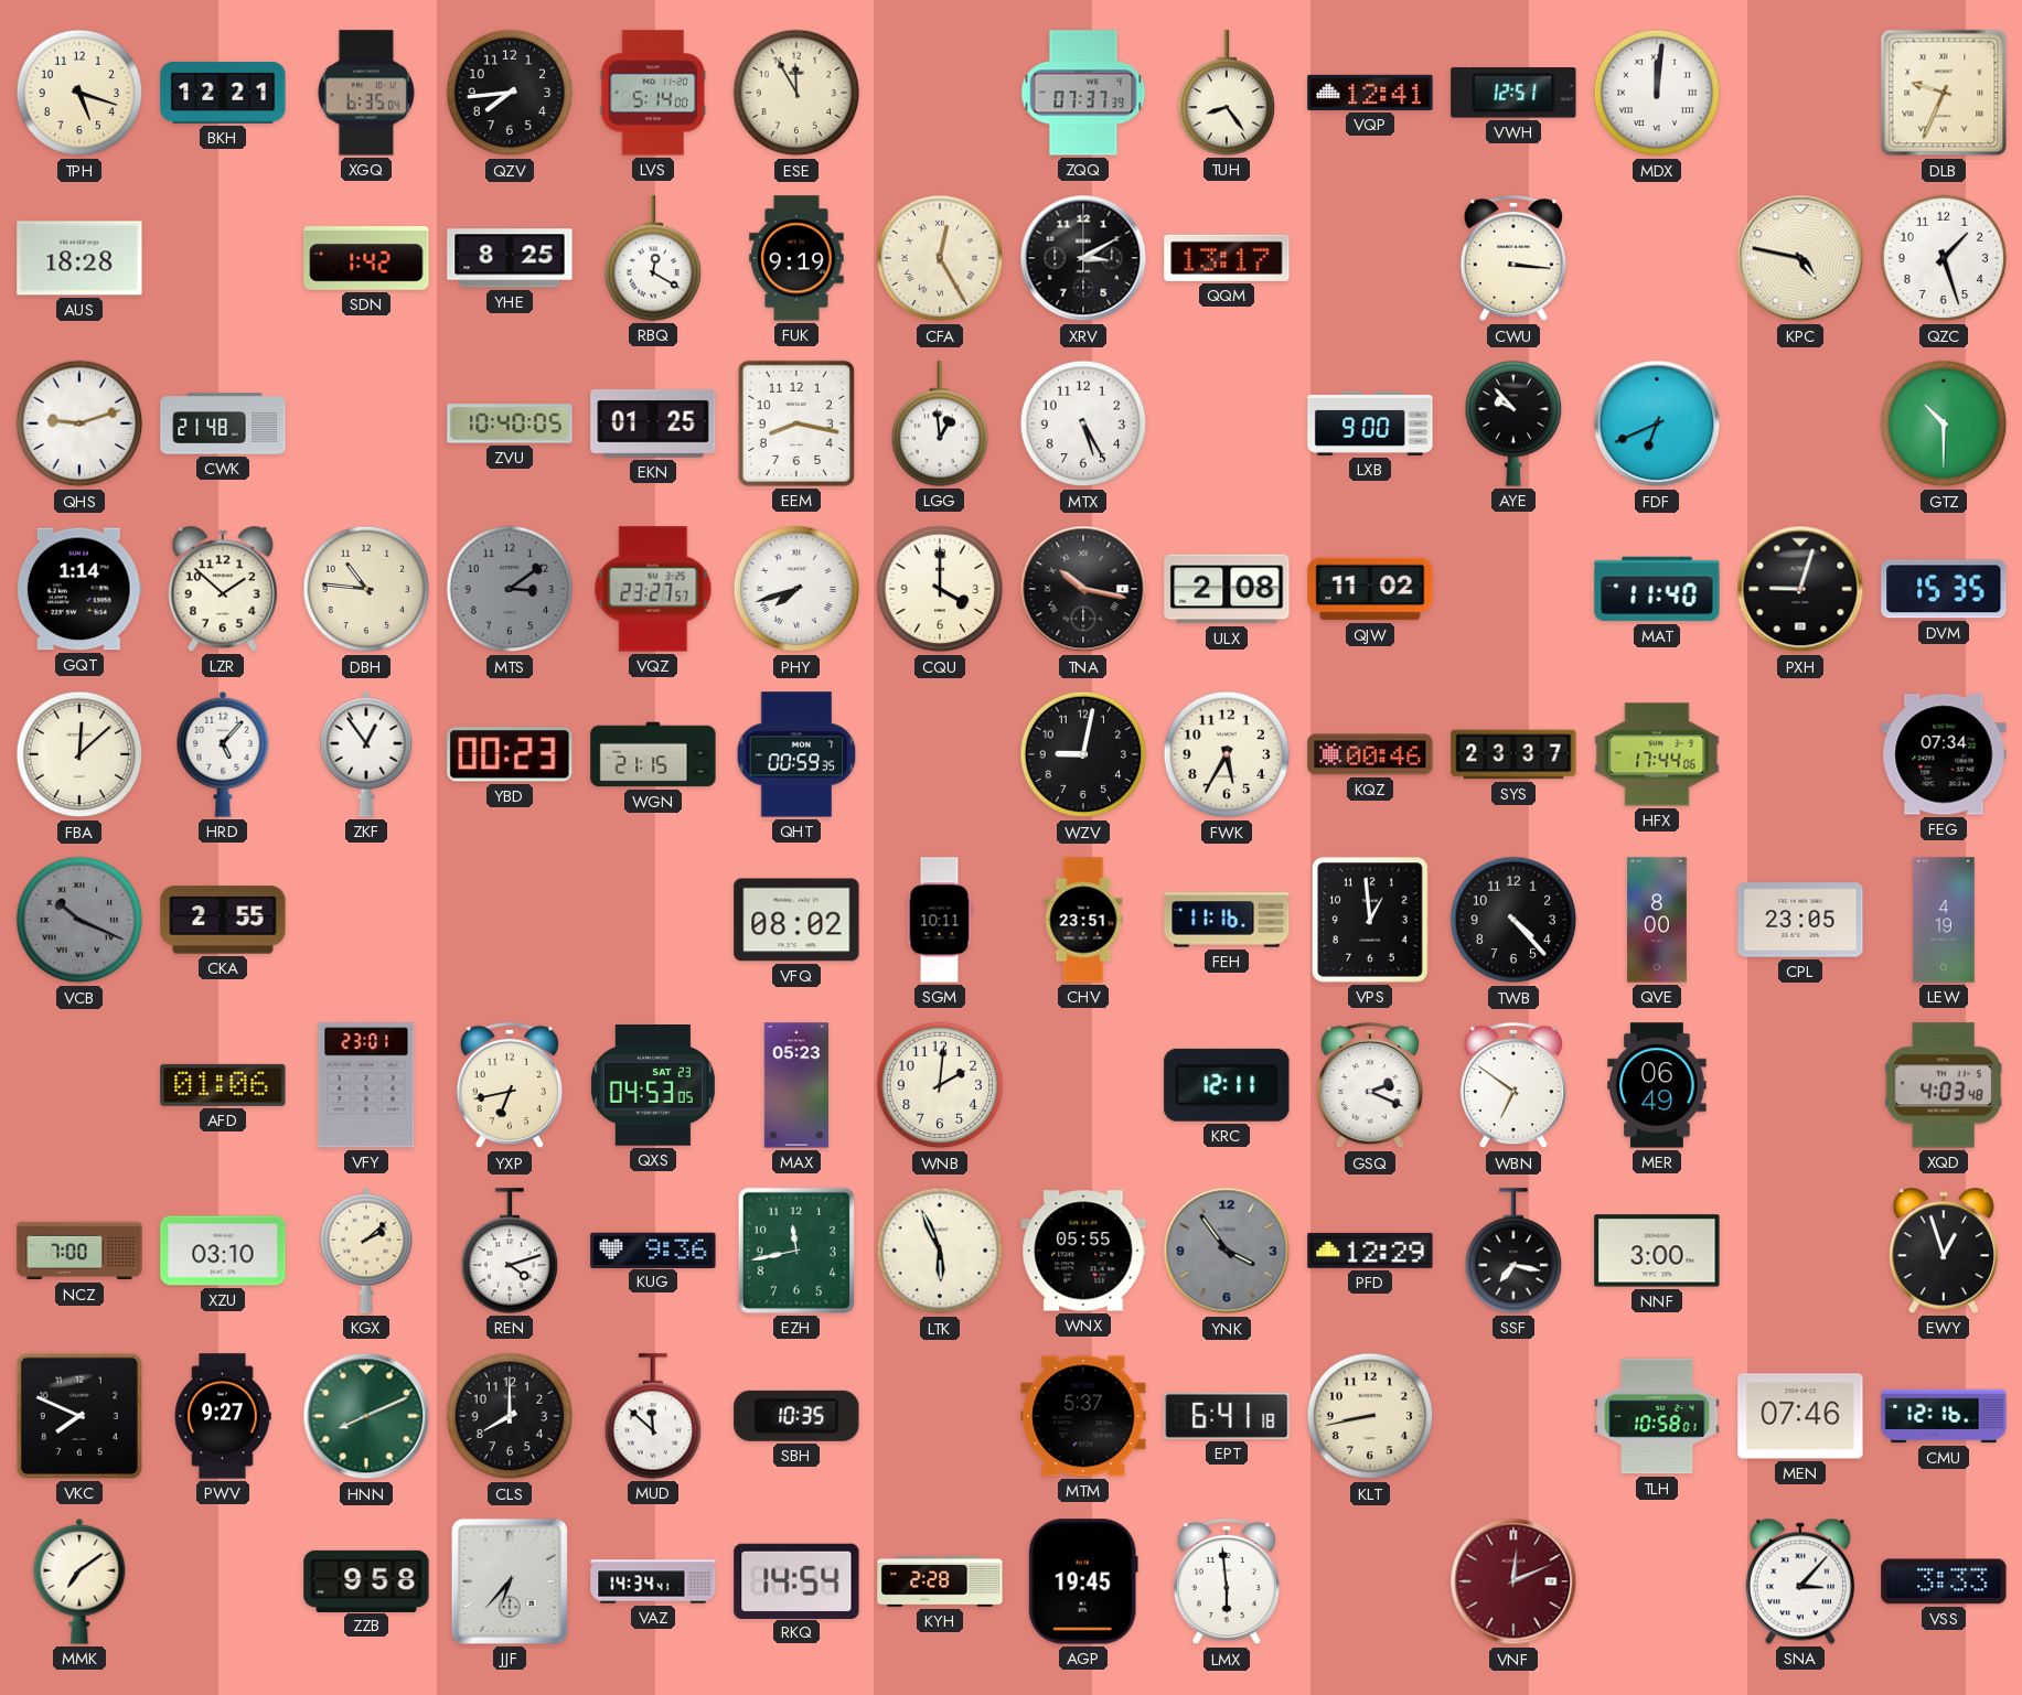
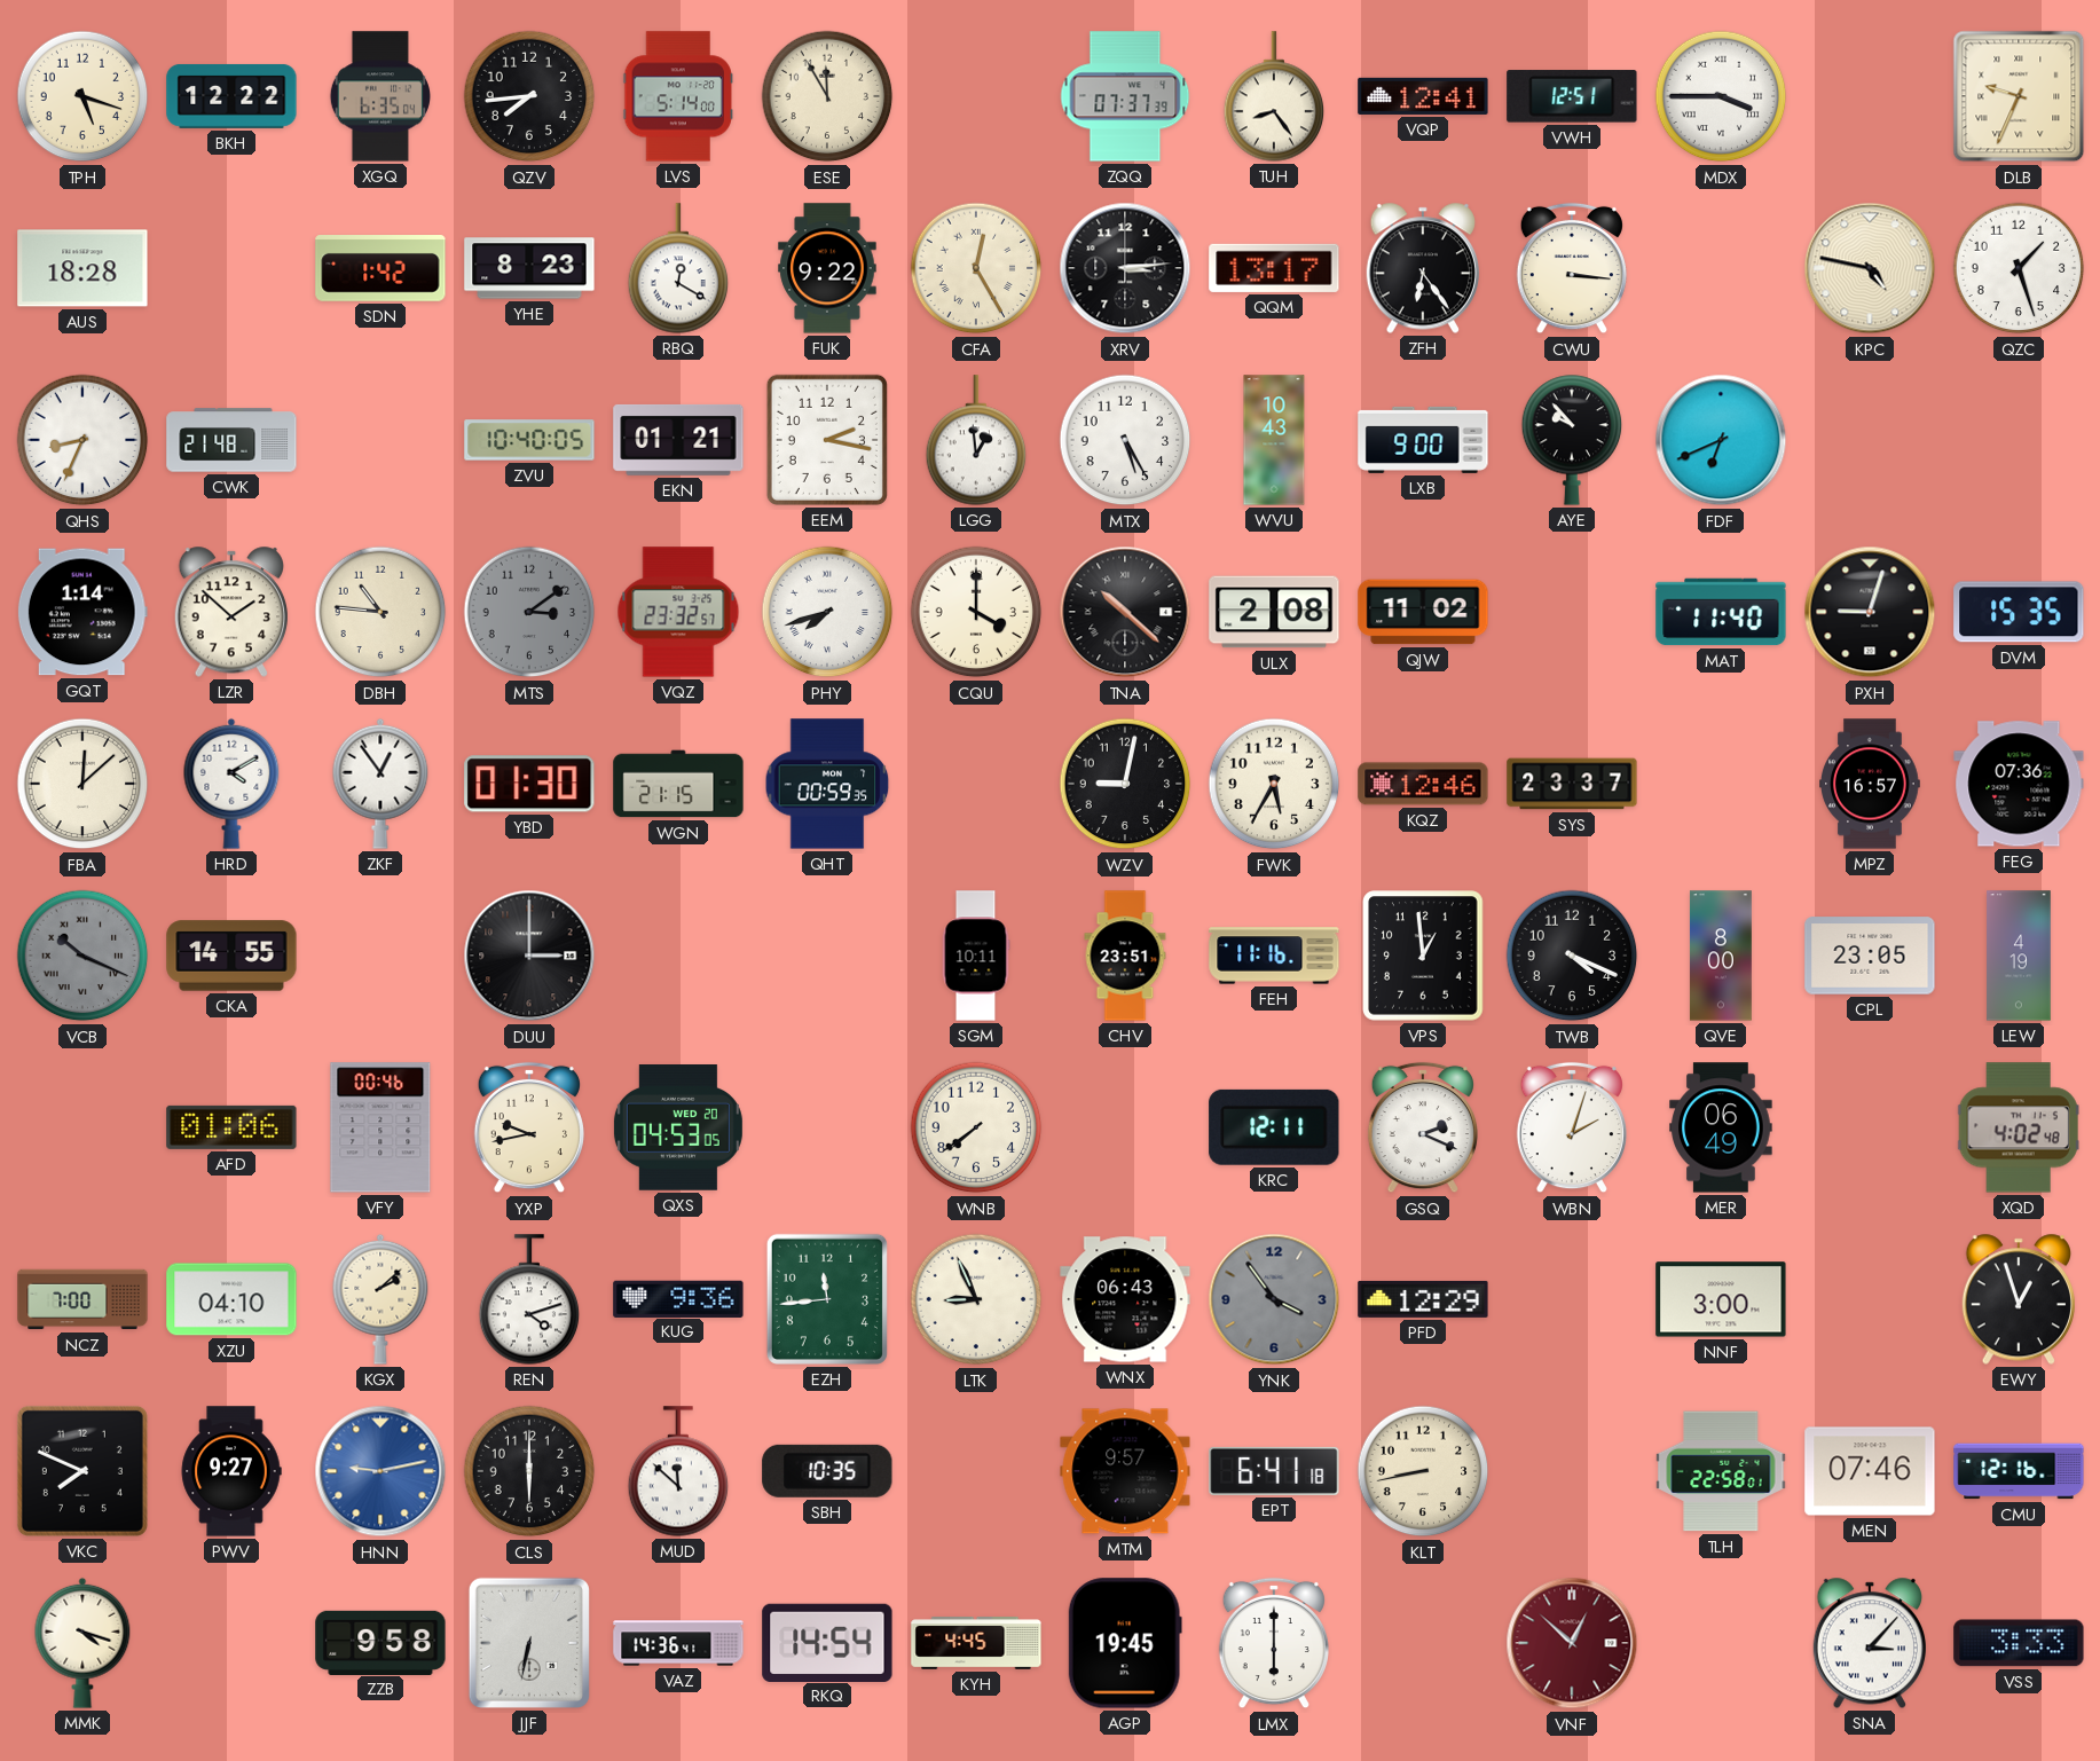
BKH: 12:21 -> 12:22 (231, 96)
MDX: 12:01 -> 3:45 (1721, 96)
YHE: 8:25 -> 8:23 (529, 268)
FUK: 9:19 -> 9:22 (827, 268)
XRV: 3:10 -> 3:14 (1125, 268)
ZFH: none -> 6:24 (1422, 268)
QHS: 9:12 -> 8:34 (82, 440)
EKN: 01:25 -> 01:21 (678, 440)
EEM: 8:17 -> 2:17 (827, 440)
WVU: none -> 10:43 (1274, 440)
GTZ: 10:30 -> none (1944, 423)
VQZ: 23:27 -> 23:32 (678, 612)
TNA: 10:17 -> 10:22 (1125, 612)
HRD: 5:07 -> 4:10 (231, 784)
YBD: 00:23 -> 01:30 (529, 784)
KQZ: 00:46 -> 12:46 (1423, 784)
HFX: 17:44 -> none (1657, 754)
MPZ: none -> 16:57 (1870, 784)
FEG: 07:34 -> 07:36 (2019, 784)
CKA: 2:55 -> 14:55 (231, 956)
DUU: none -> 3:00 (529, 956)
VFQ: 08:02 -> none (796, 920)
TWB: 4:23 -> 4:19 (1572, 956)
VFY: 23:01 -> 00:46 (380, 1127)
YXP: 6:43 -> 9:43 (529, 1127)
QXS date: SAT 23 -> WED 20 (678, 1129)
MAX: 05:23 -> none (796, 1085)
WNB: 2:01 -> 7:39 (976, 1127)
WBN: 6:51 -> 2:03 (1572, 1127)
XQD: 4:03 -> 4:02 (2019, 1127)
XZU: 03:10 -> 04:10 (231, 1299)
EZH: 11:43 -> 11:44 (827, 1299)
LTK: 5:56 -> 8:56 (976, 1299)
WNX: 05:55 -> 06:43 (1125, 1299)
SSF: 7:17 -> none (1513, 1251)
HNN: 8:11 -> 9:13 (380, 1471)
HNN dial: green -> blue (380, 1471)
CLS: 8:00 -> 6:00 (529, 1471)
MTM: 5:37 -> 9:57 (1125, 1471)
TLH: 10:58 -> 22:58 (1721, 1471)
MMK: 7:09 -> 4:18 (82, 1643)
JJF: 6:37 -> 6:32 (529, 1643)
VAZ: 14:34 -> 14:36 (678, 1643)
KYH: 2:28 -> 4:45 (976, 1644)
LMX: 5:59 -> 6:00 (1274, 1643)
VNF: 12:11 -> 12:52 (1572, 1643)
